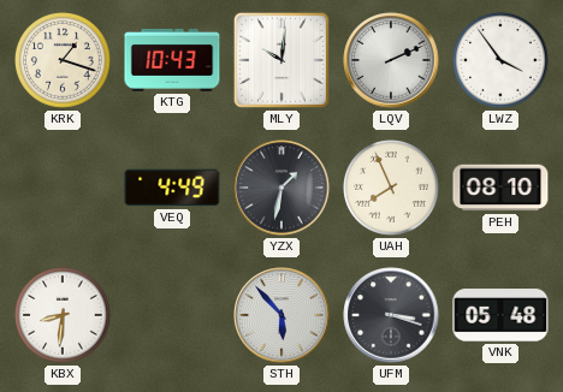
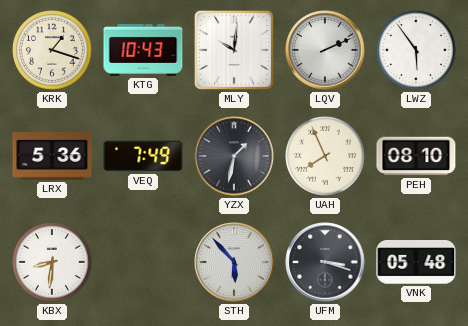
LWZ: 3:54 -> 5:54 (417, 51)
LRX: none -> 5:36 (52, 156)
VEQ: 4:49 -> 7:49 (143, 156)
